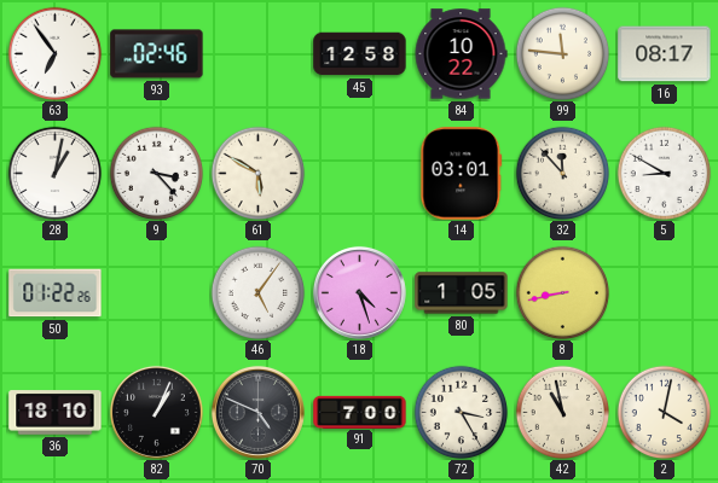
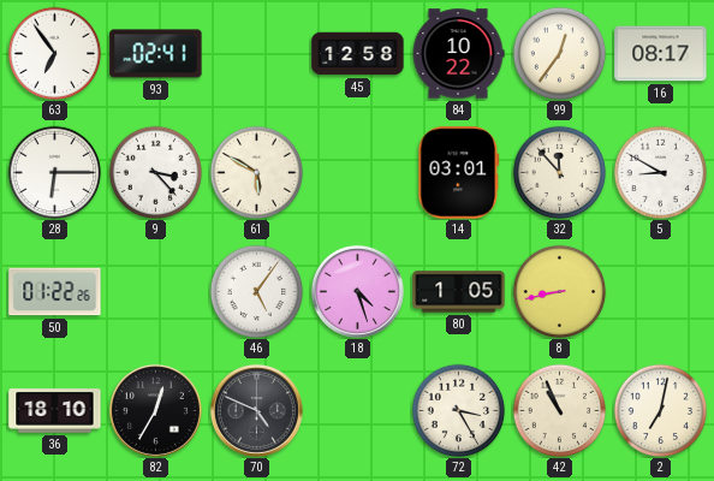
93: 02:46 -> 02:41 (156, 54)
99: 11:46 -> 12:36 (559, 53)
28: 1:02 -> 6:15 (54, 172)
82: 1:04 -> 12:35 (155, 410)
91: 7:00 -> none (360, 412)
42: 10:58 -> 10:56 (559, 410)
2: 4:02 -> 7:02 (660, 410)
